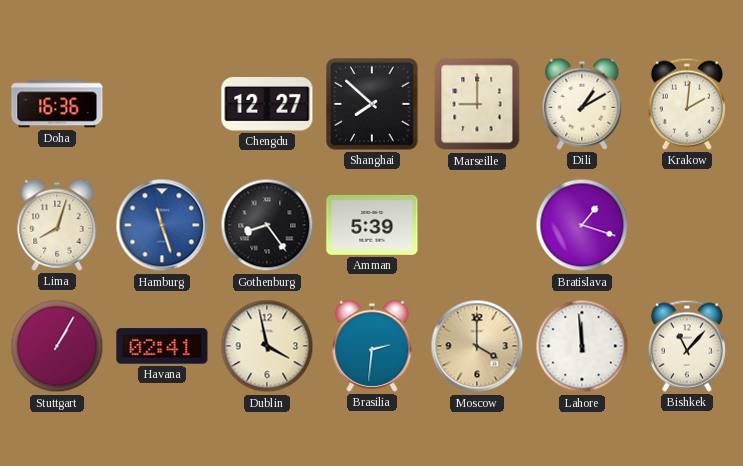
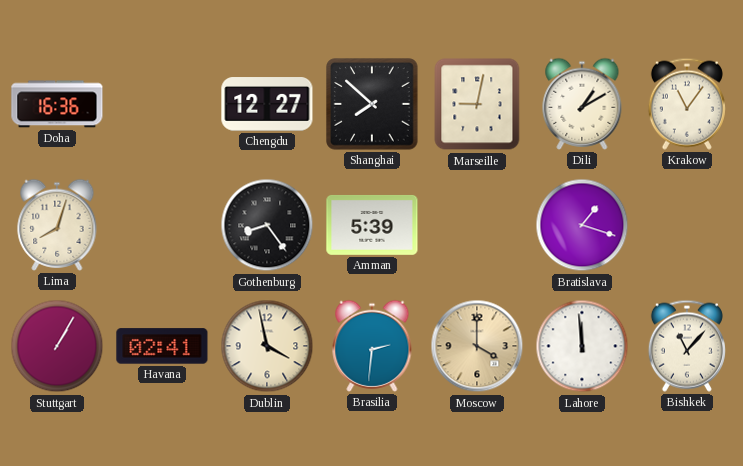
Marseille: 9:00 -> 9:02 (477, 104)
Krakow: 2:01 -> 11:06 (687, 104)
Hamburg: 11:27 -> none (162, 225)
